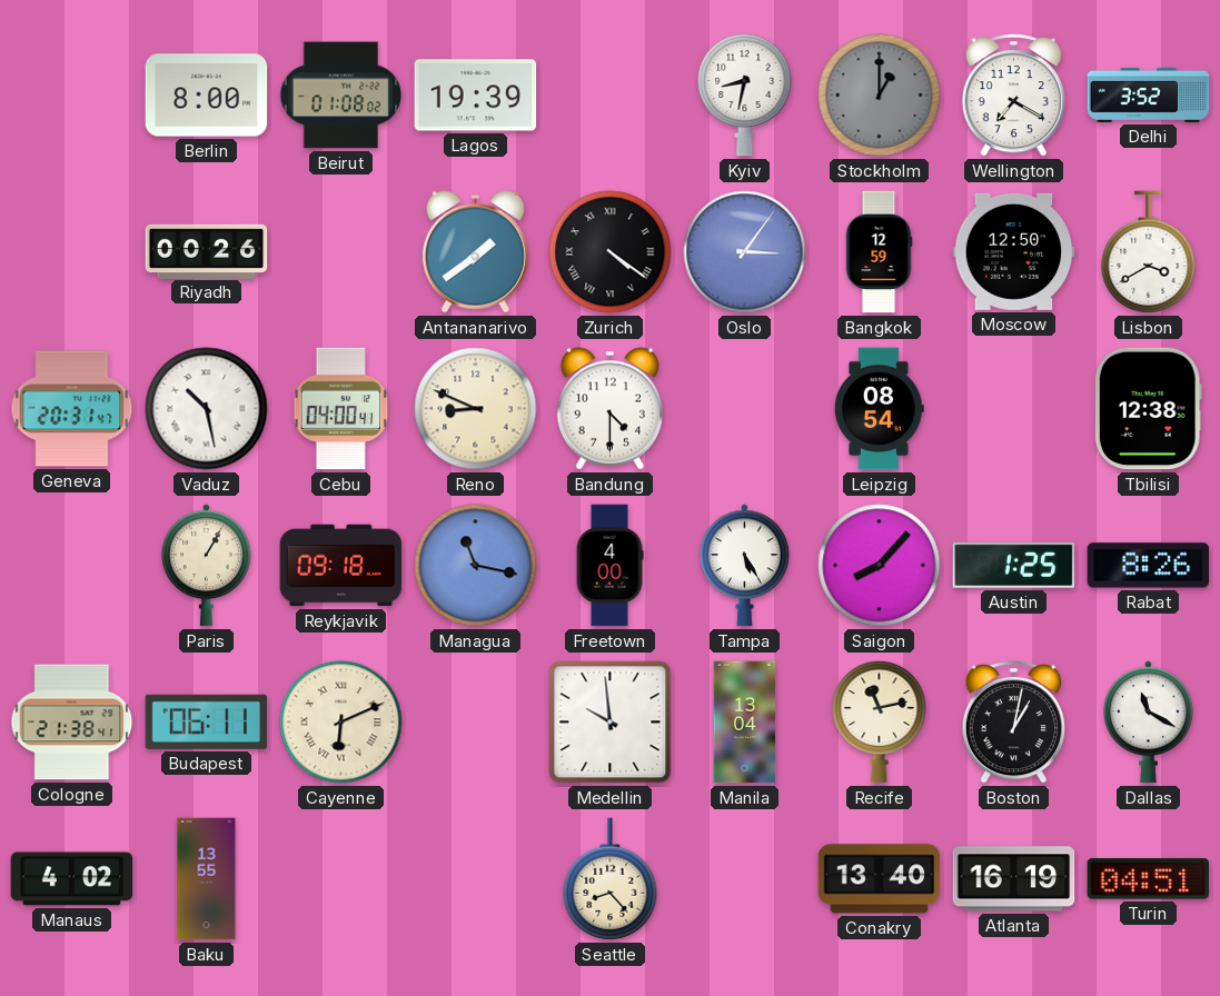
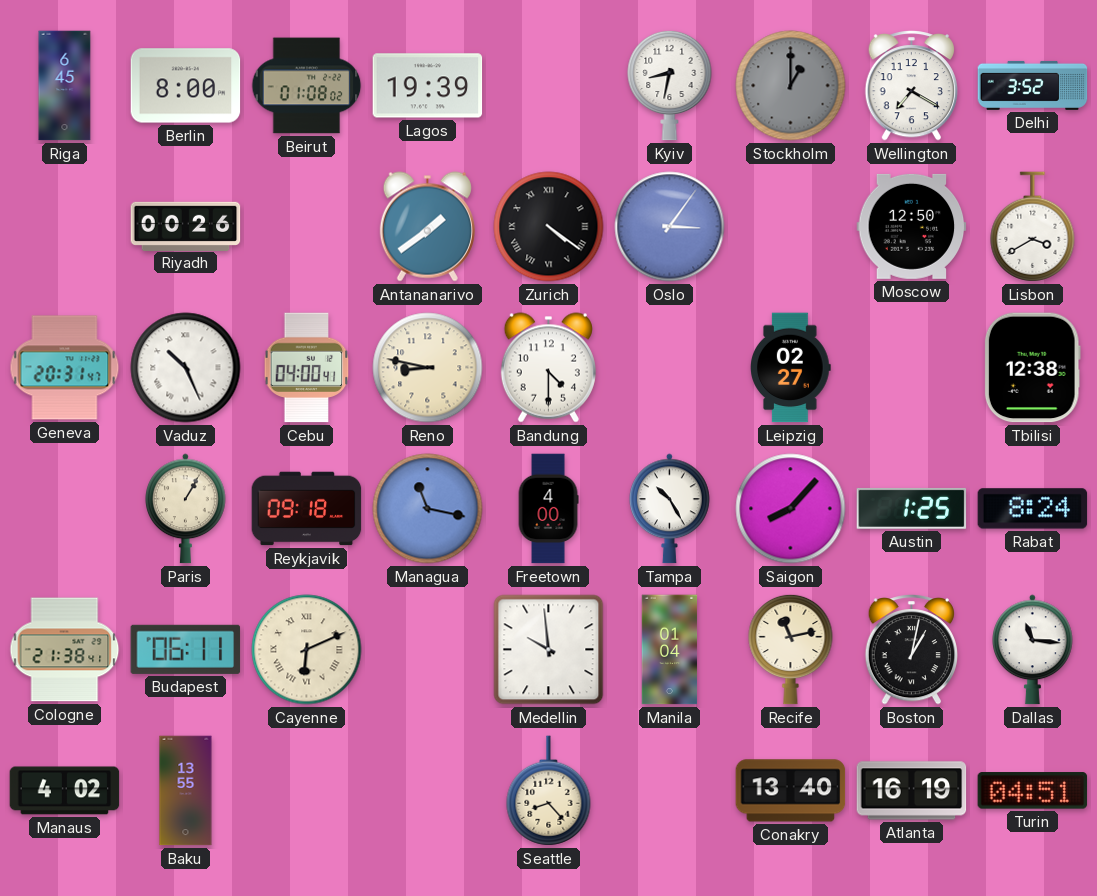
Riga: none -> 6:45 (65, 86)
Bangkok: 12:59 -> none (879, 252)
Vaduz: 10:28 -> 10:26 (186, 368)
Reno: 8:49 -> 8:47 (428, 368)
Leipzig: 08:54 -> 02:27 (791, 368)
Tampa: 5:25 -> 10:25 (670, 509)
Rabat: 8:26 -> 8:24 (1033, 509)
Manila: 13:04 -> 01:04 (670, 650)
Dallas: 11:20 -> 11:16 (1033, 650)
